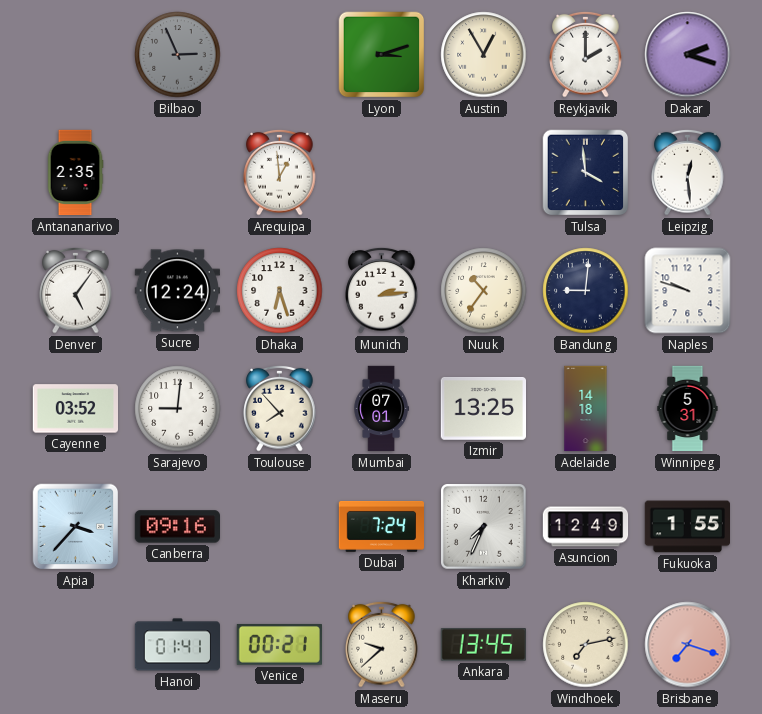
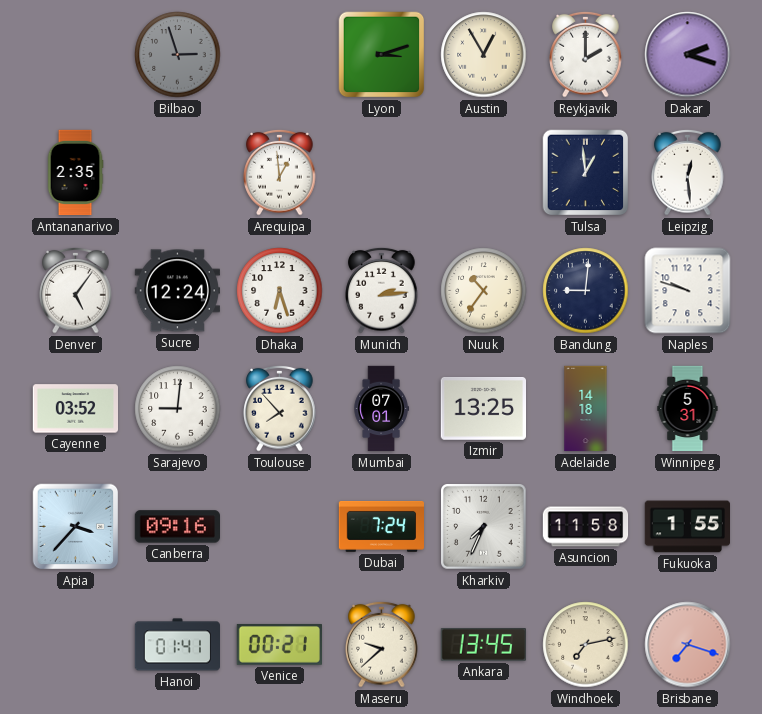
Bilbao: 2:56 -> 2:57 (178, 55)
Tulsa: 3:59 -> 12:59 (586, 173)
Asuncion: 12:49 -> 11:58 (586, 527)
